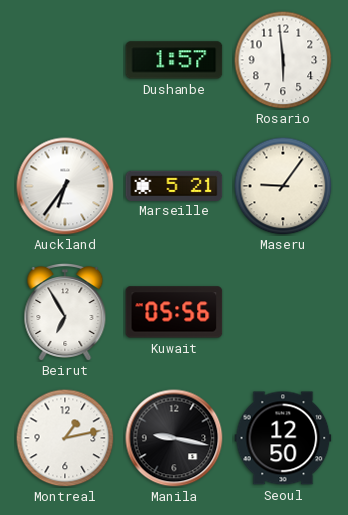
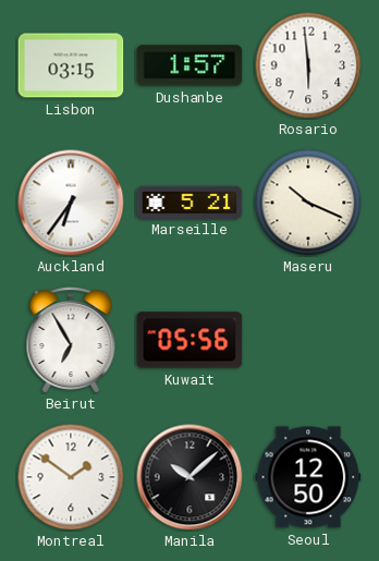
Lisbon: none -> 03:15 (71, 65)
Maseru: 9:06 -> 10:19 (308, 203)
Montreal: 1:13 -> 1:51 (71, 477)
Manila: 9:17 -> 10:08 (189, 477)
